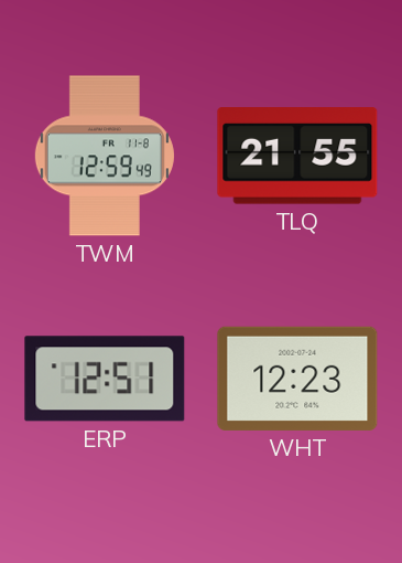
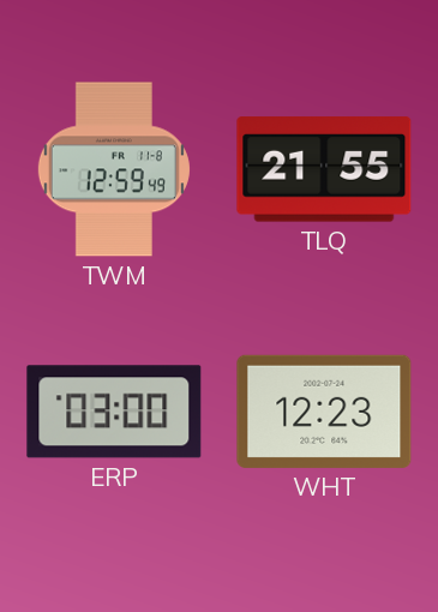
ERP: 12:51 -> 03:00 (114, 412)
